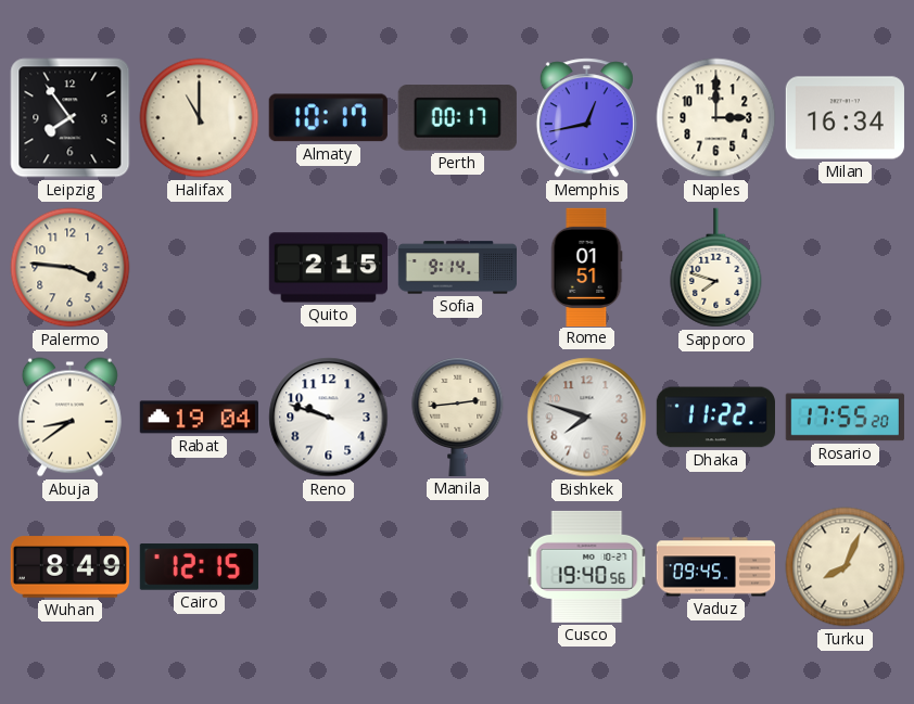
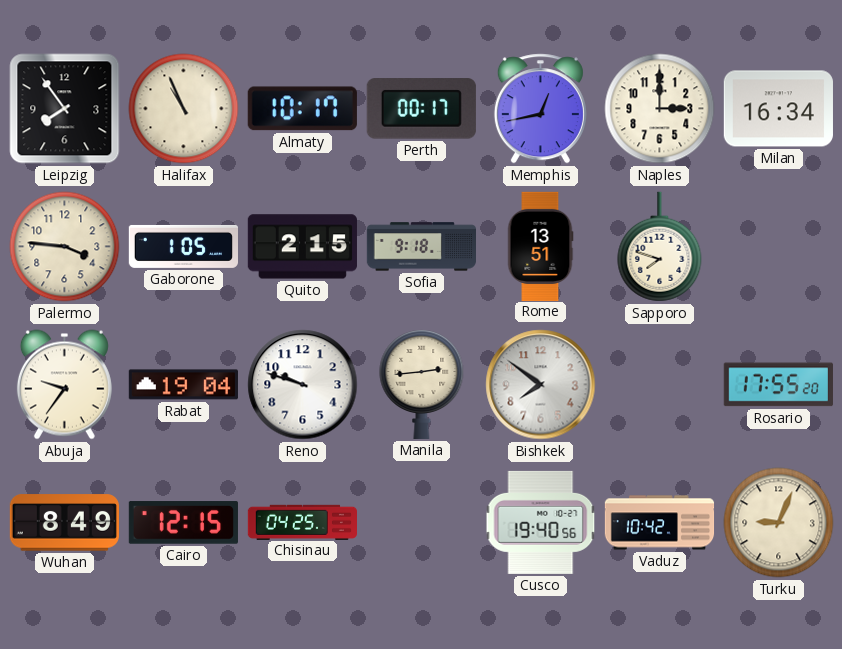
Halifax: 11:00 -> 10:56 (184, 109)
Gaborone: none -> 1:05 (183, 246)
Sofia: 9:14 -> 9:18 (421, 247)
Rome: 01:51 -> 13:51 (540, 246)
Abuja: 8:39 -> 9:36 (64, 385)
Bishkek: 7:48 -> 7:51 (541, 385)
Dhaka: 11:22 -> none (715, 418)
Chisinau: none -> 04:25 (302, 522)
Vaduz: 09:45 -> 10:42 (660, 523)
Turku: 8:04 -> 9:04 (779, 523)
